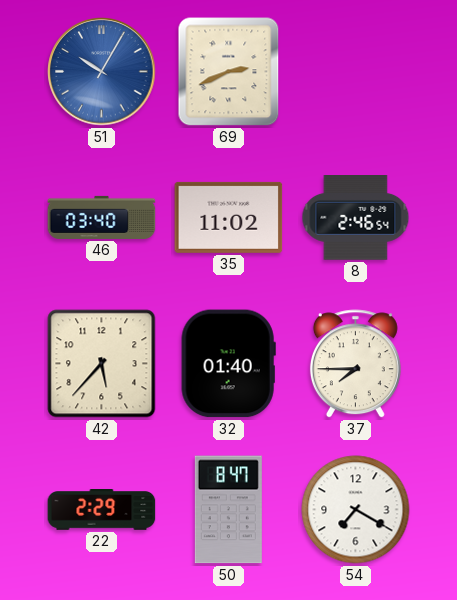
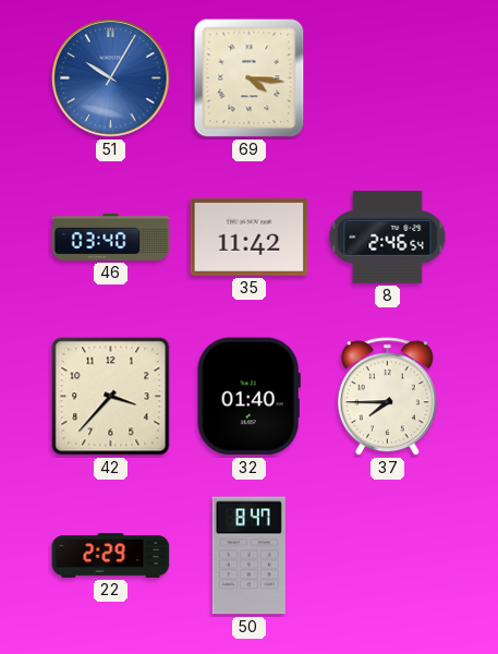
69: 2:41 -> 4:16 (250, 78)
35: 11:02 -> 11:42 (250, 237)
42: 5:37 -> 3:37 (111, 397)
54: 7:20 -> none (356, 510)
